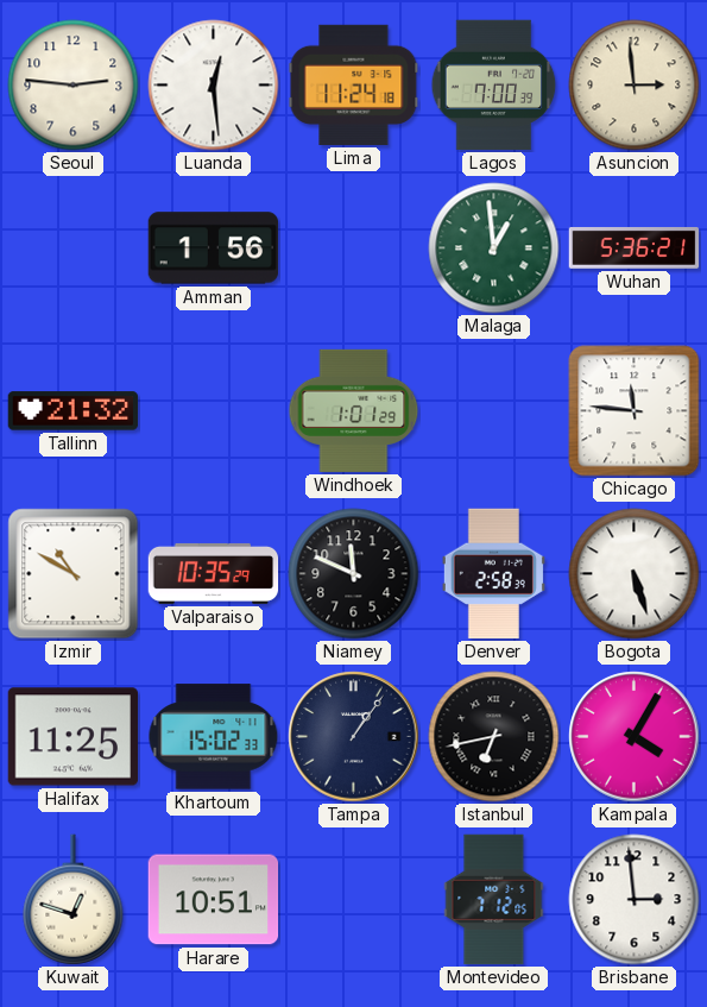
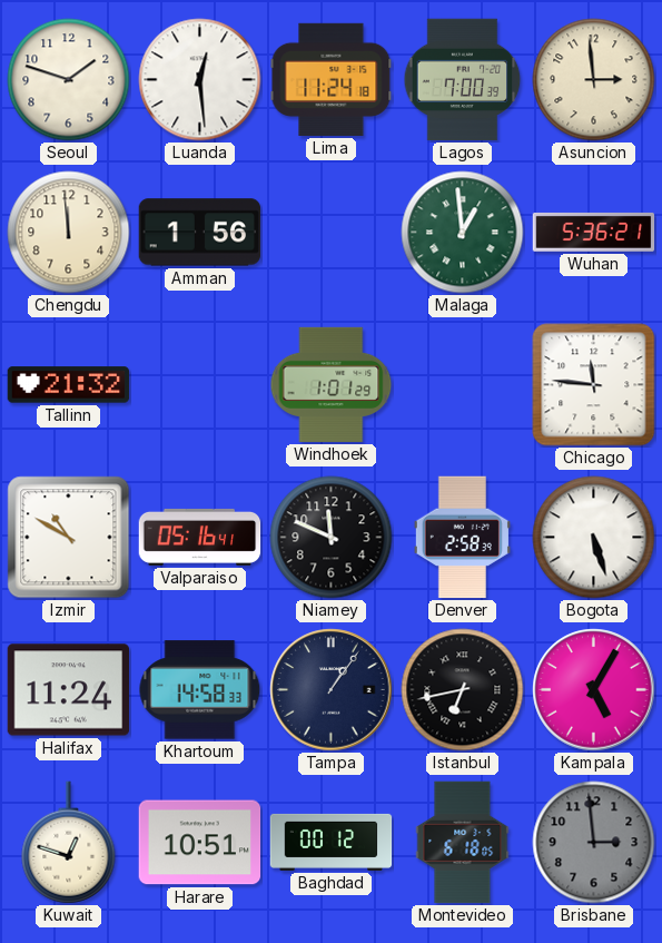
Seoul: 2:46 -> 1:48 (69, 80)
Chengdu: none -> 11:59 (69, 233)
Valparaiso: 10:35 -> 05:16 (200, 537)
Halifax: 11:25 -> 11:24 (69, 690)
Khartoum: 15:02 -> 14:58 (200, 690)
Kampala: 4:05 -> 5:05 (594, 690)
Baghdad: none -> 00:12 (332, 842)
Montevideo: 7:12 -> 6:18 (463, 843)
Brisbane dial: white -> grey (594, 843)
